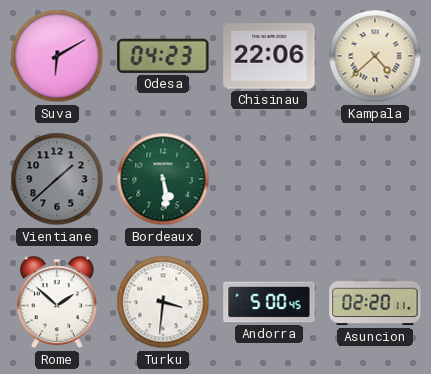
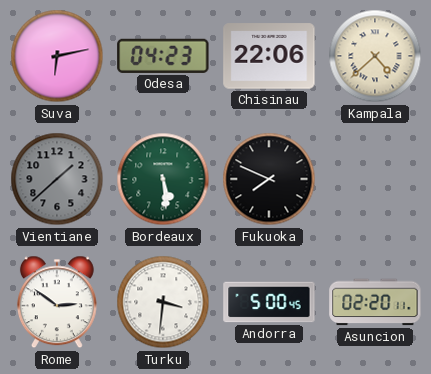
Suva: 6:10 -> 6:13 (57, 56)
Fukuoka: none -> 7:49 (269, 179)
Rome: 1:52 -> 2:51 (57, 302)
